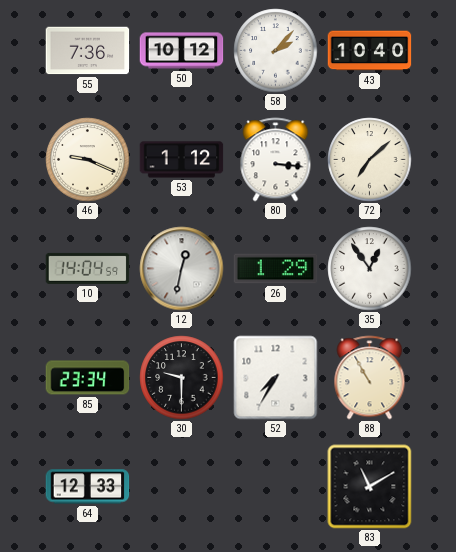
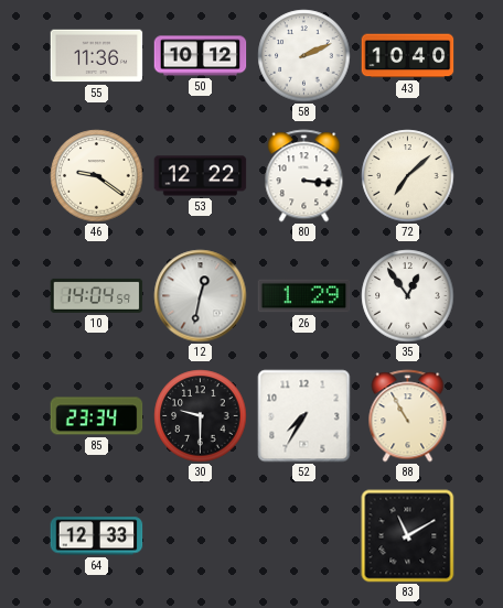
55: 7:36 -> 11:36 (97, 56)
58: 2:07 -> 2:11 (304, 56)
46: 9:19 -> 9:21 (97, 176)
53: 1:12 -> 12:22 (201, 176)
